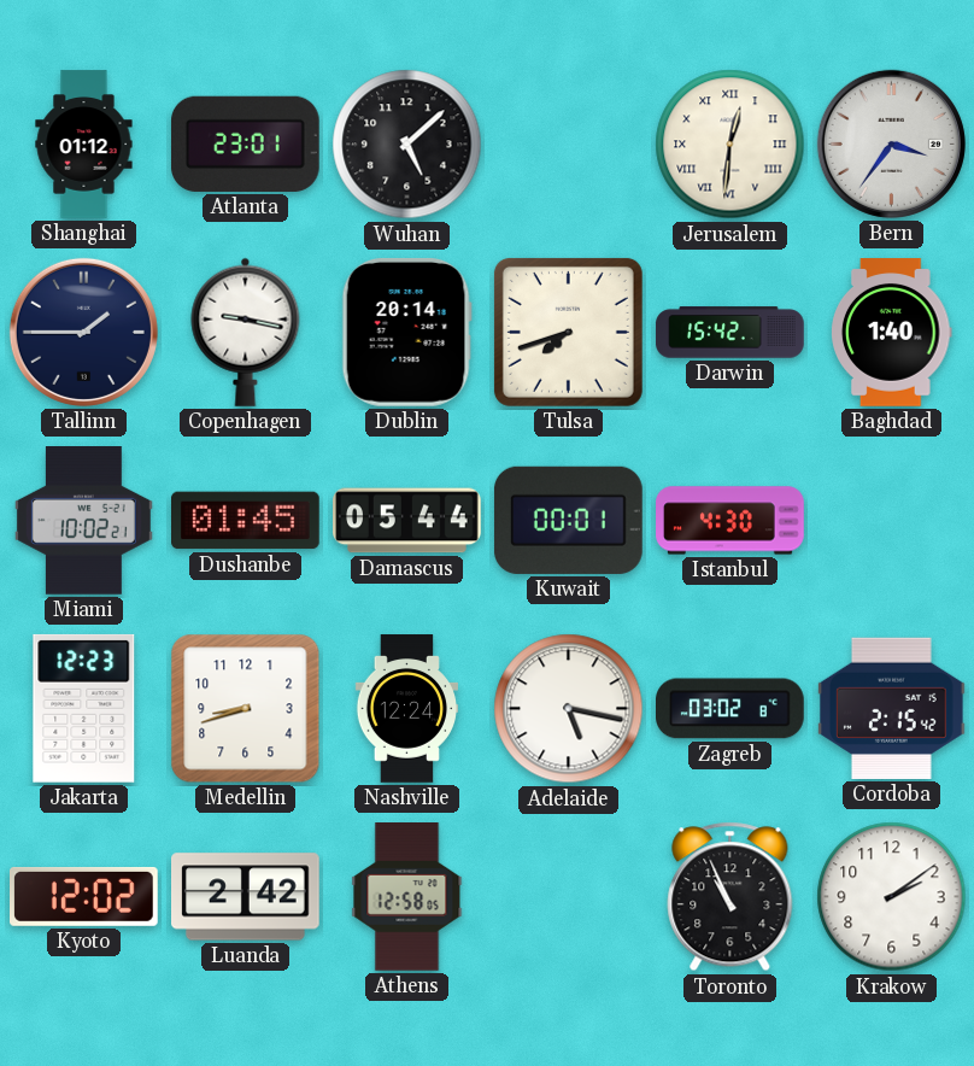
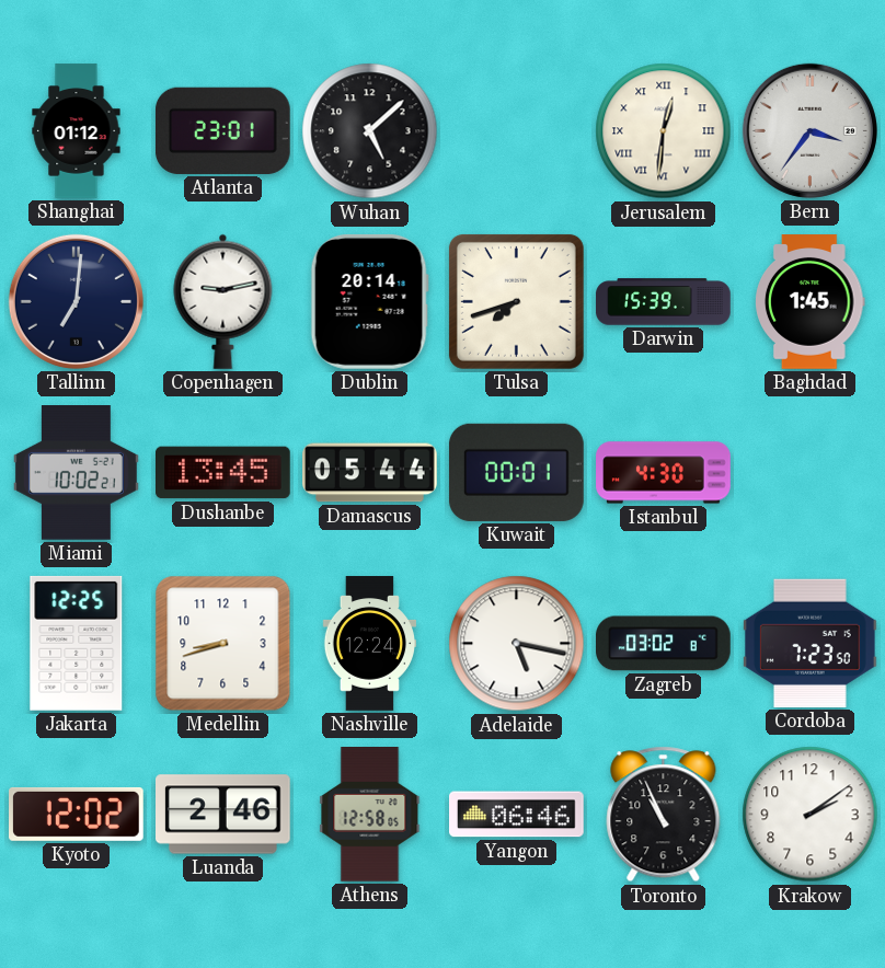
Tallinn: 1:45 -> 7:01 (76, 301)
Copenhagen: 9:17 -> 9:13 (223, 301)
Darwin: 15:42 -> 15:39 (664, 302)
Baghdad: 1:40 -> 1:45 (811, 302)
Dushanbe: 01:45 -> 13:45 (223, 473)
Jakarta: 12:23 -> 12:25 (77, 643)
Cordoba: 2:15 -> 7:23 (811, 643)
Luanda: 2:42 -> 2:46 (223, 815)
Yangon: none -> 06:46 (517, 815)
